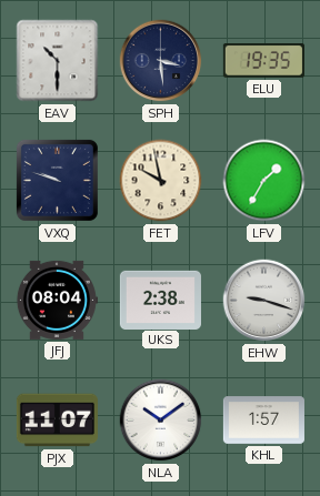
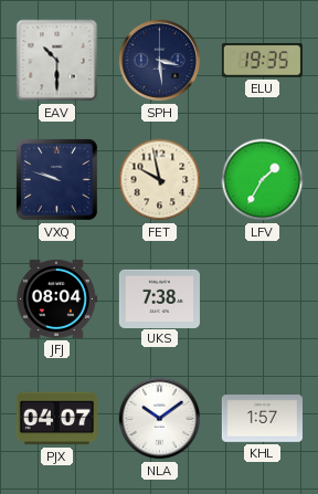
UKS: 2:38 -> 7:38 (159, 298)
EHW: 9:18 -> none (264, 301)
PJX: 11:07 -> 04:07 (56, 419)
